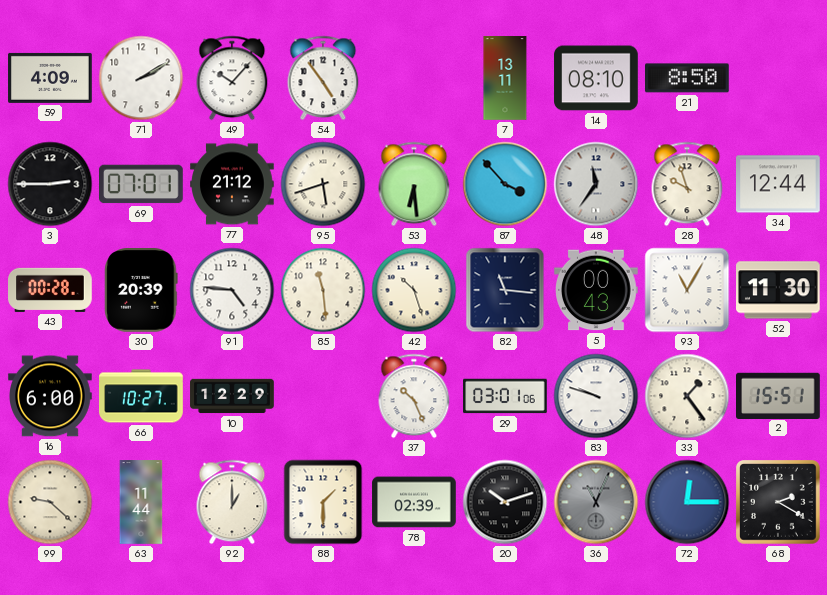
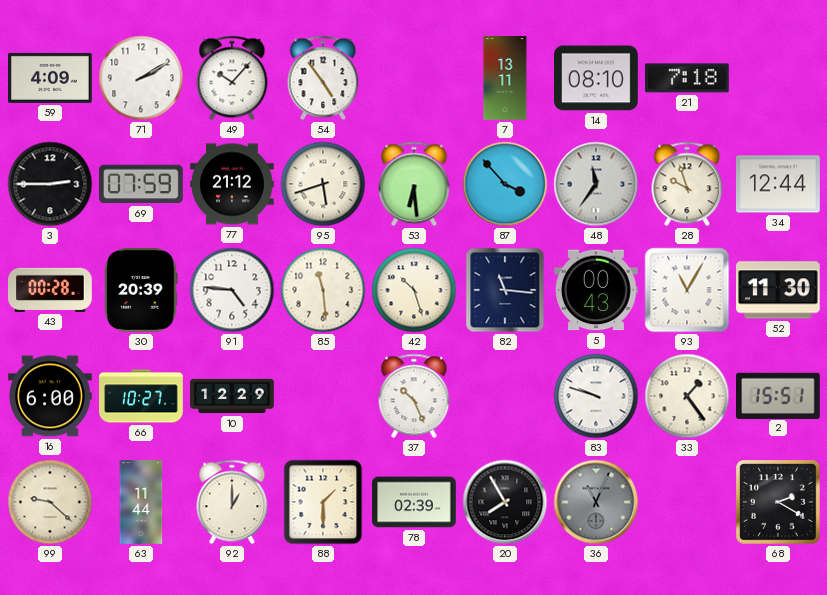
21: 8:50 -> 7:18 (688, 78)
69: 07:01 -> 07:59 (142, 184)
29: 03:01 -> none (505, 396)
20: 10:12 -> 7:55 (505, 502)
72: 12:15 -> none (687, 502)
